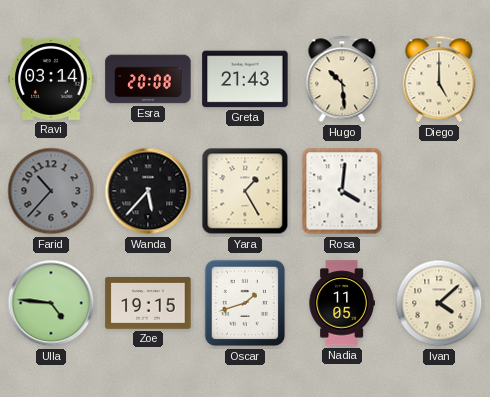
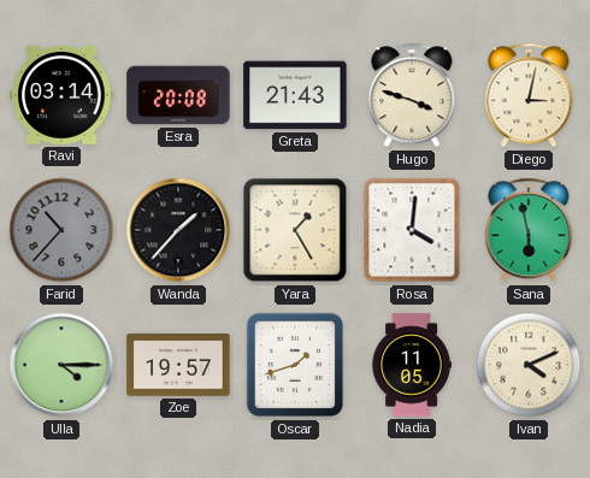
Hugo: 10:29 -> 3:48 (412, 95)
Diego: 5:00 -> 3:02 (529, 95)
Wanda: 5:37 -> 1:37 (178, 230)
Sana: none -> 5:58 (529, 230)
Ulla: 4:46 -> 4:15 (61, 365)
Zoe: 19:15 -> 19:57 (178, 366)
Ivan: 4:08 -> 4:11 (529, 365)
